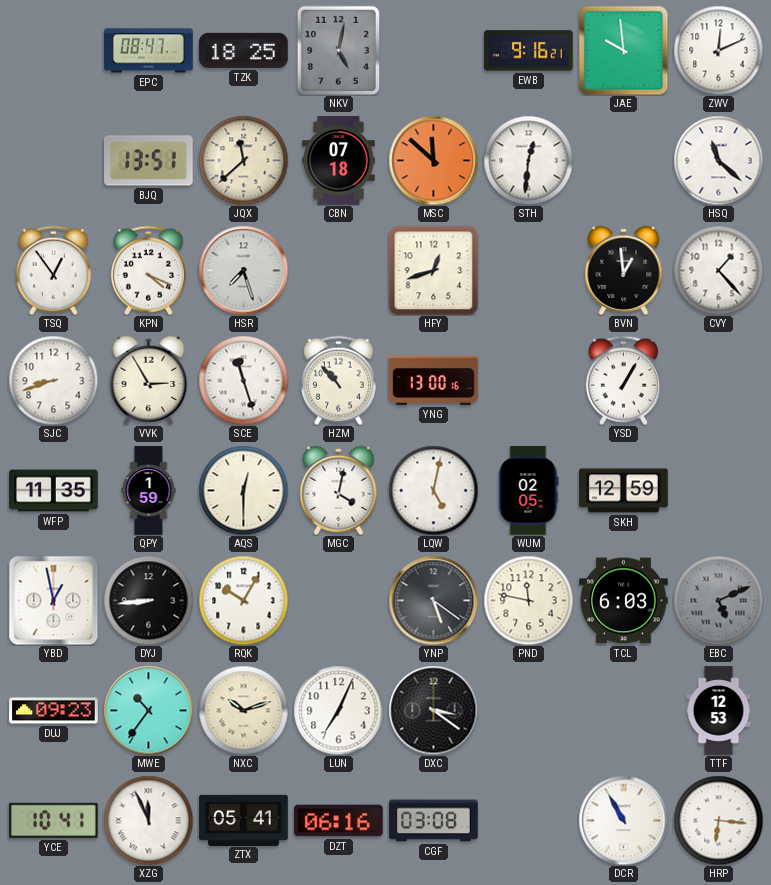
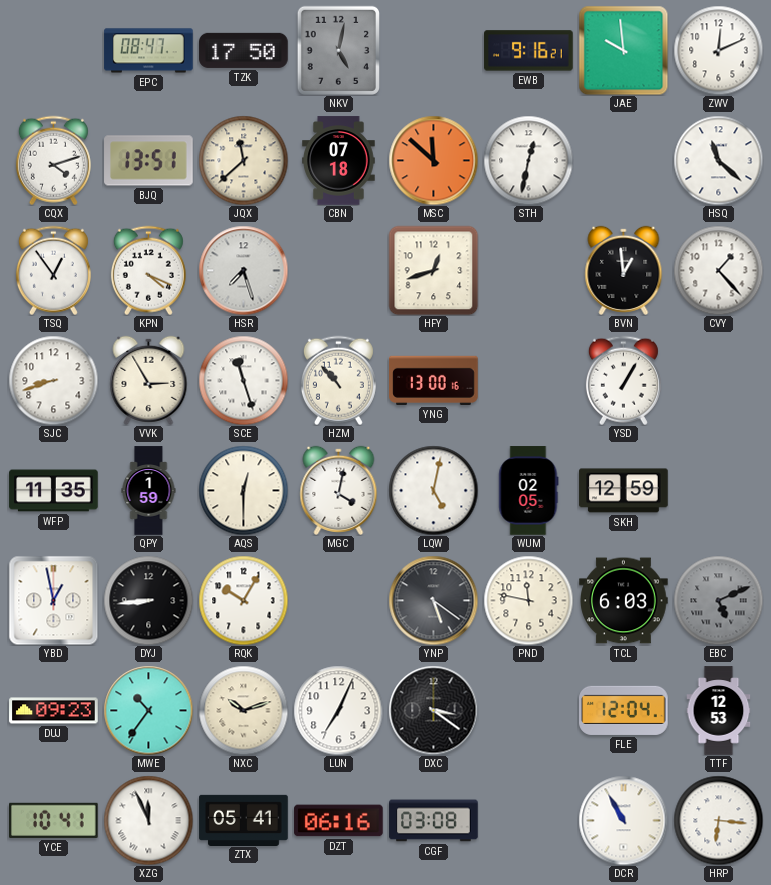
TZK: 18:25 -> 17:50 (244, 50)
CQX: none -> 4:12 (53, 160)
STH: 12:31 -> 12:32 (528, 160)
FLE: none -> 12:04 (624, 710)
